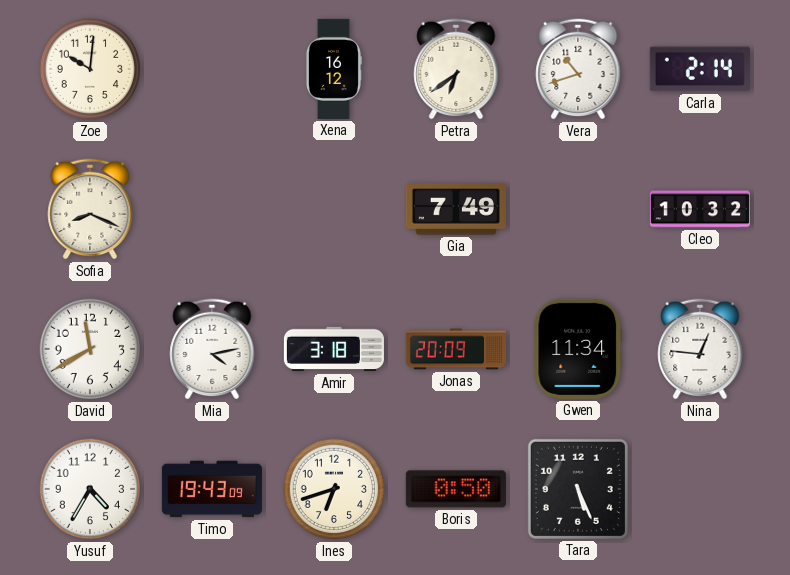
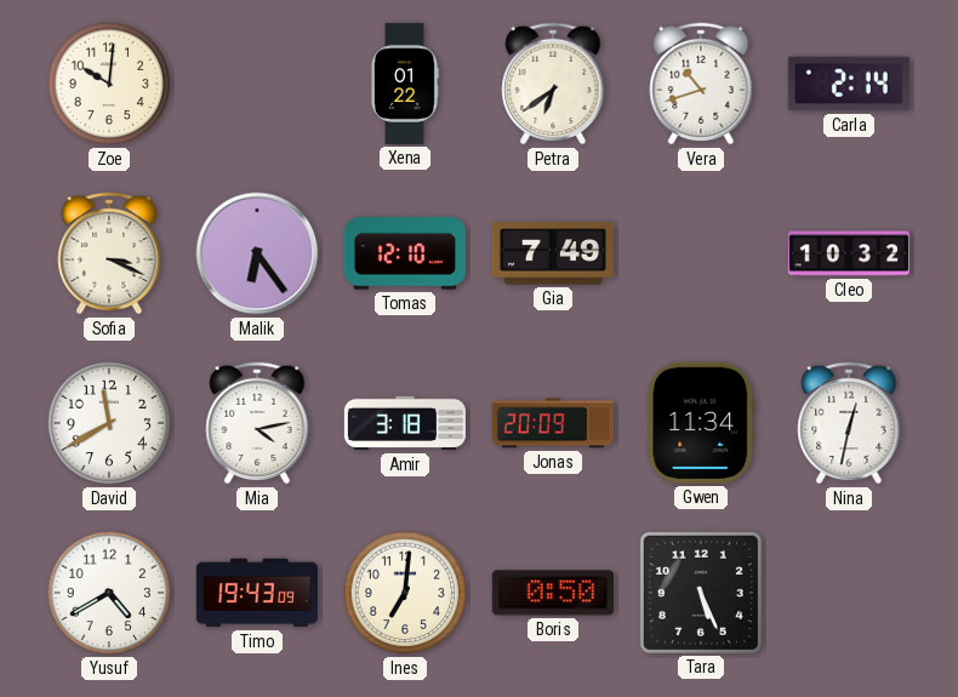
Xena: 16:12 -> 01:22 (404, 84)
Sofia: 8:19 -> 3:19 (109, 253)
Malik: none -> 6:24 (257, 253)
Tomas: none -> 12:10 (405, 253)
Nina: 12:46 -> 12:32 (849, 423)
Yusuf: 4:35 -> 4:40 (109, 593)
Ines: 6:42 -> 7:01 (405, 593)
